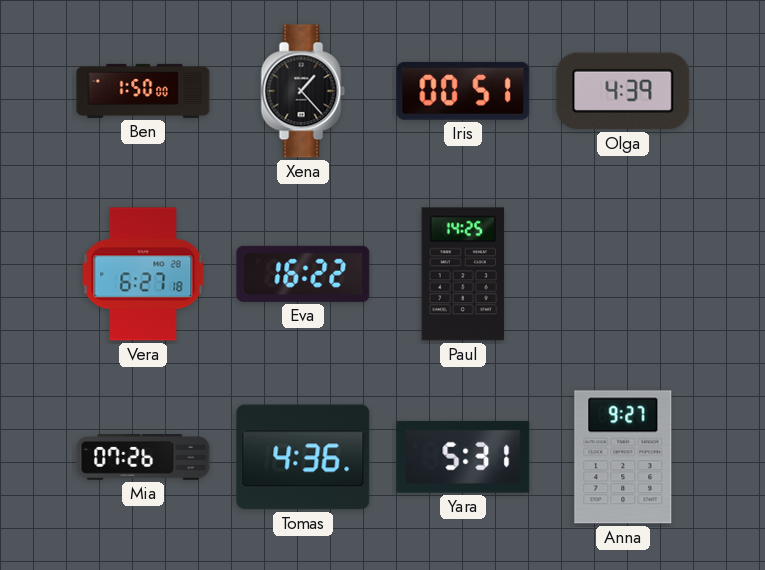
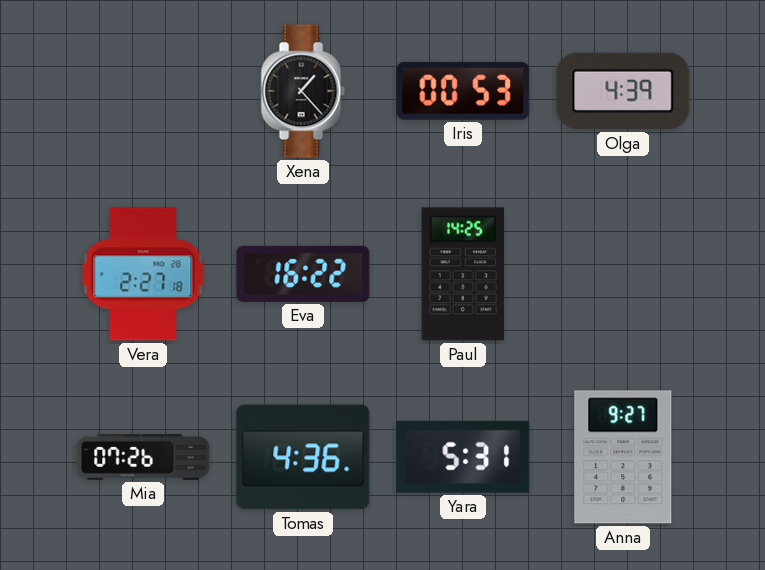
Ben: 1:50 -> none (143, 91)
Iris: 00:51 -> 00:53 (463, 91)
Vera: 6:27 -> 2:27 (143, 274)
